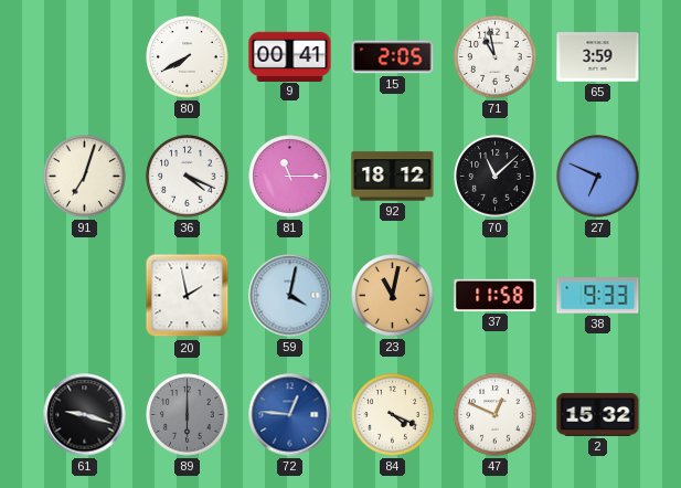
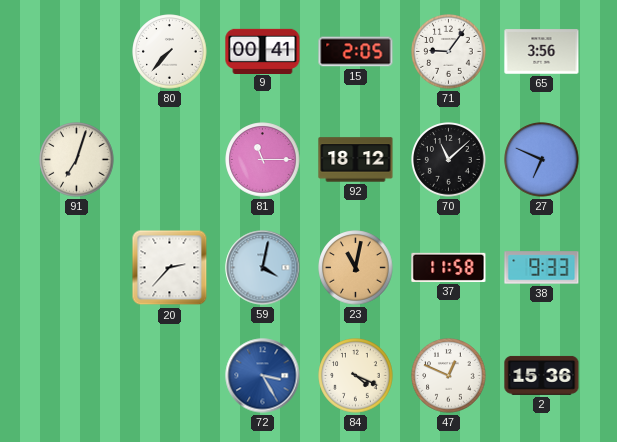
80: 7:40 -> 7:37 (170, 52)
71: 10:58 -> 9:06 (449, 52)
65: 3:59 -> 3:56 (542, 52)
36: 4:19 -> none (188, 177)
20: 1:58 -> 2:37 (170, 268)
61: 9:18 -> none (85, 415)
89: 6:00 -> none (188, 415)
72: 12:46 -> 3:25 (263, 376)
2: 15:32 -> 15:36 (542, 375)
